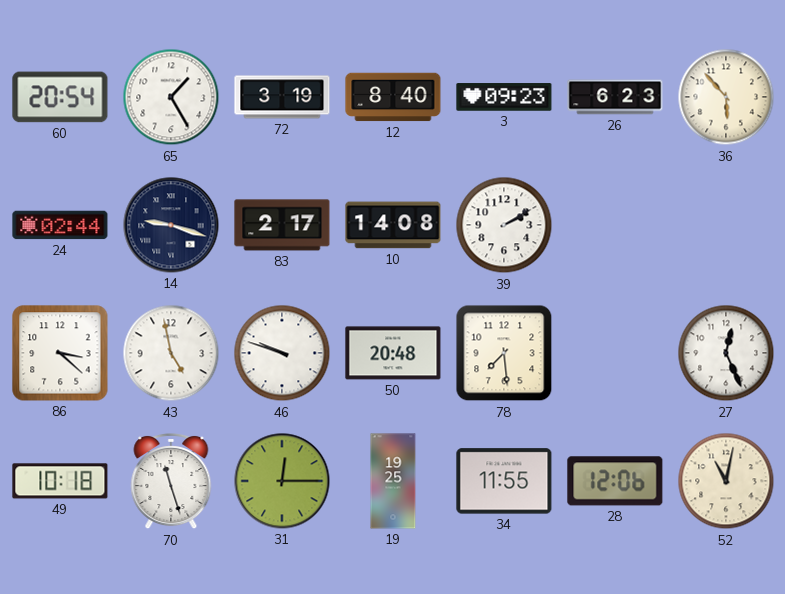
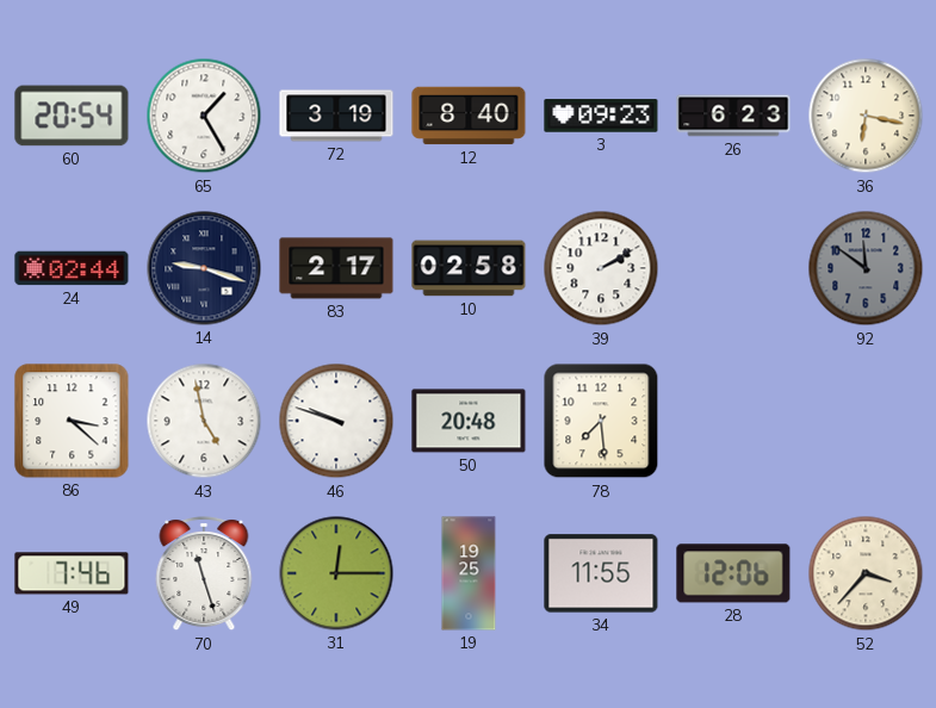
36: 5:53 -> 6:17 (866, 116)
10: 14:08 -> 02:58 (469, 268)
92: none -> 11:51 (866, 268)
27: 12:26 -> none (726, 353)
49: 10:18 -> 7:46 (72, 573)
52: 11:02 -> 3:37 (866, 573)
